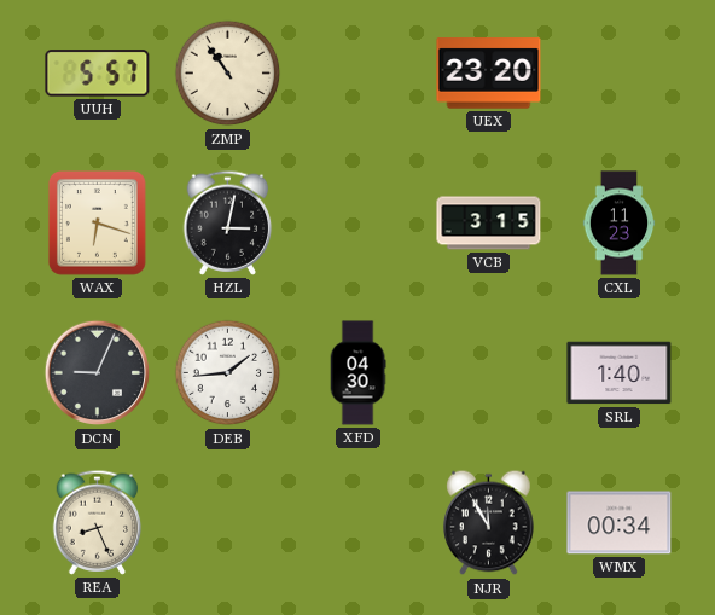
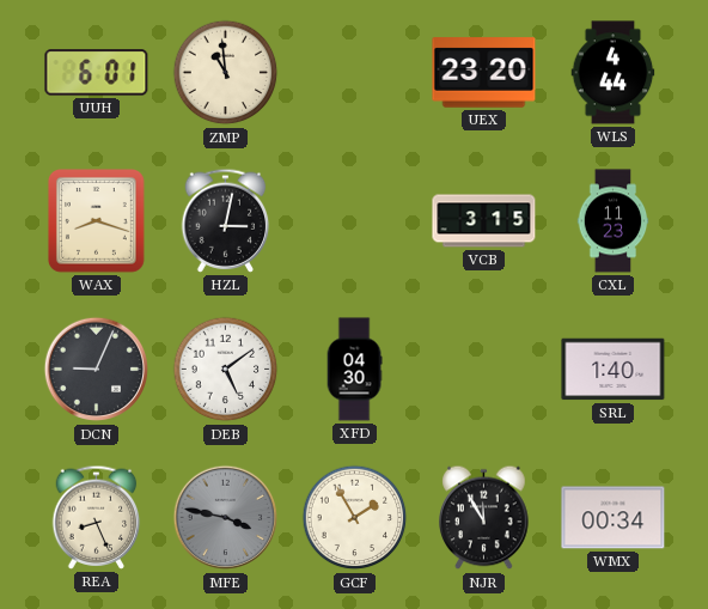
UUH: 5:57 -> 6:01 (97, 73)
ZMP: 10:54 -> 10:59 (226, 73)
WLS: none -> 4:44 (614, 73)
WAX: 6:18 -> 8:18 (97, 221)
DEB: 1:44 -> 5:09 (226, 370)
MFE: none -> 3:47 (226, 518)
GCF: none -> 1:55 (355, 518)
